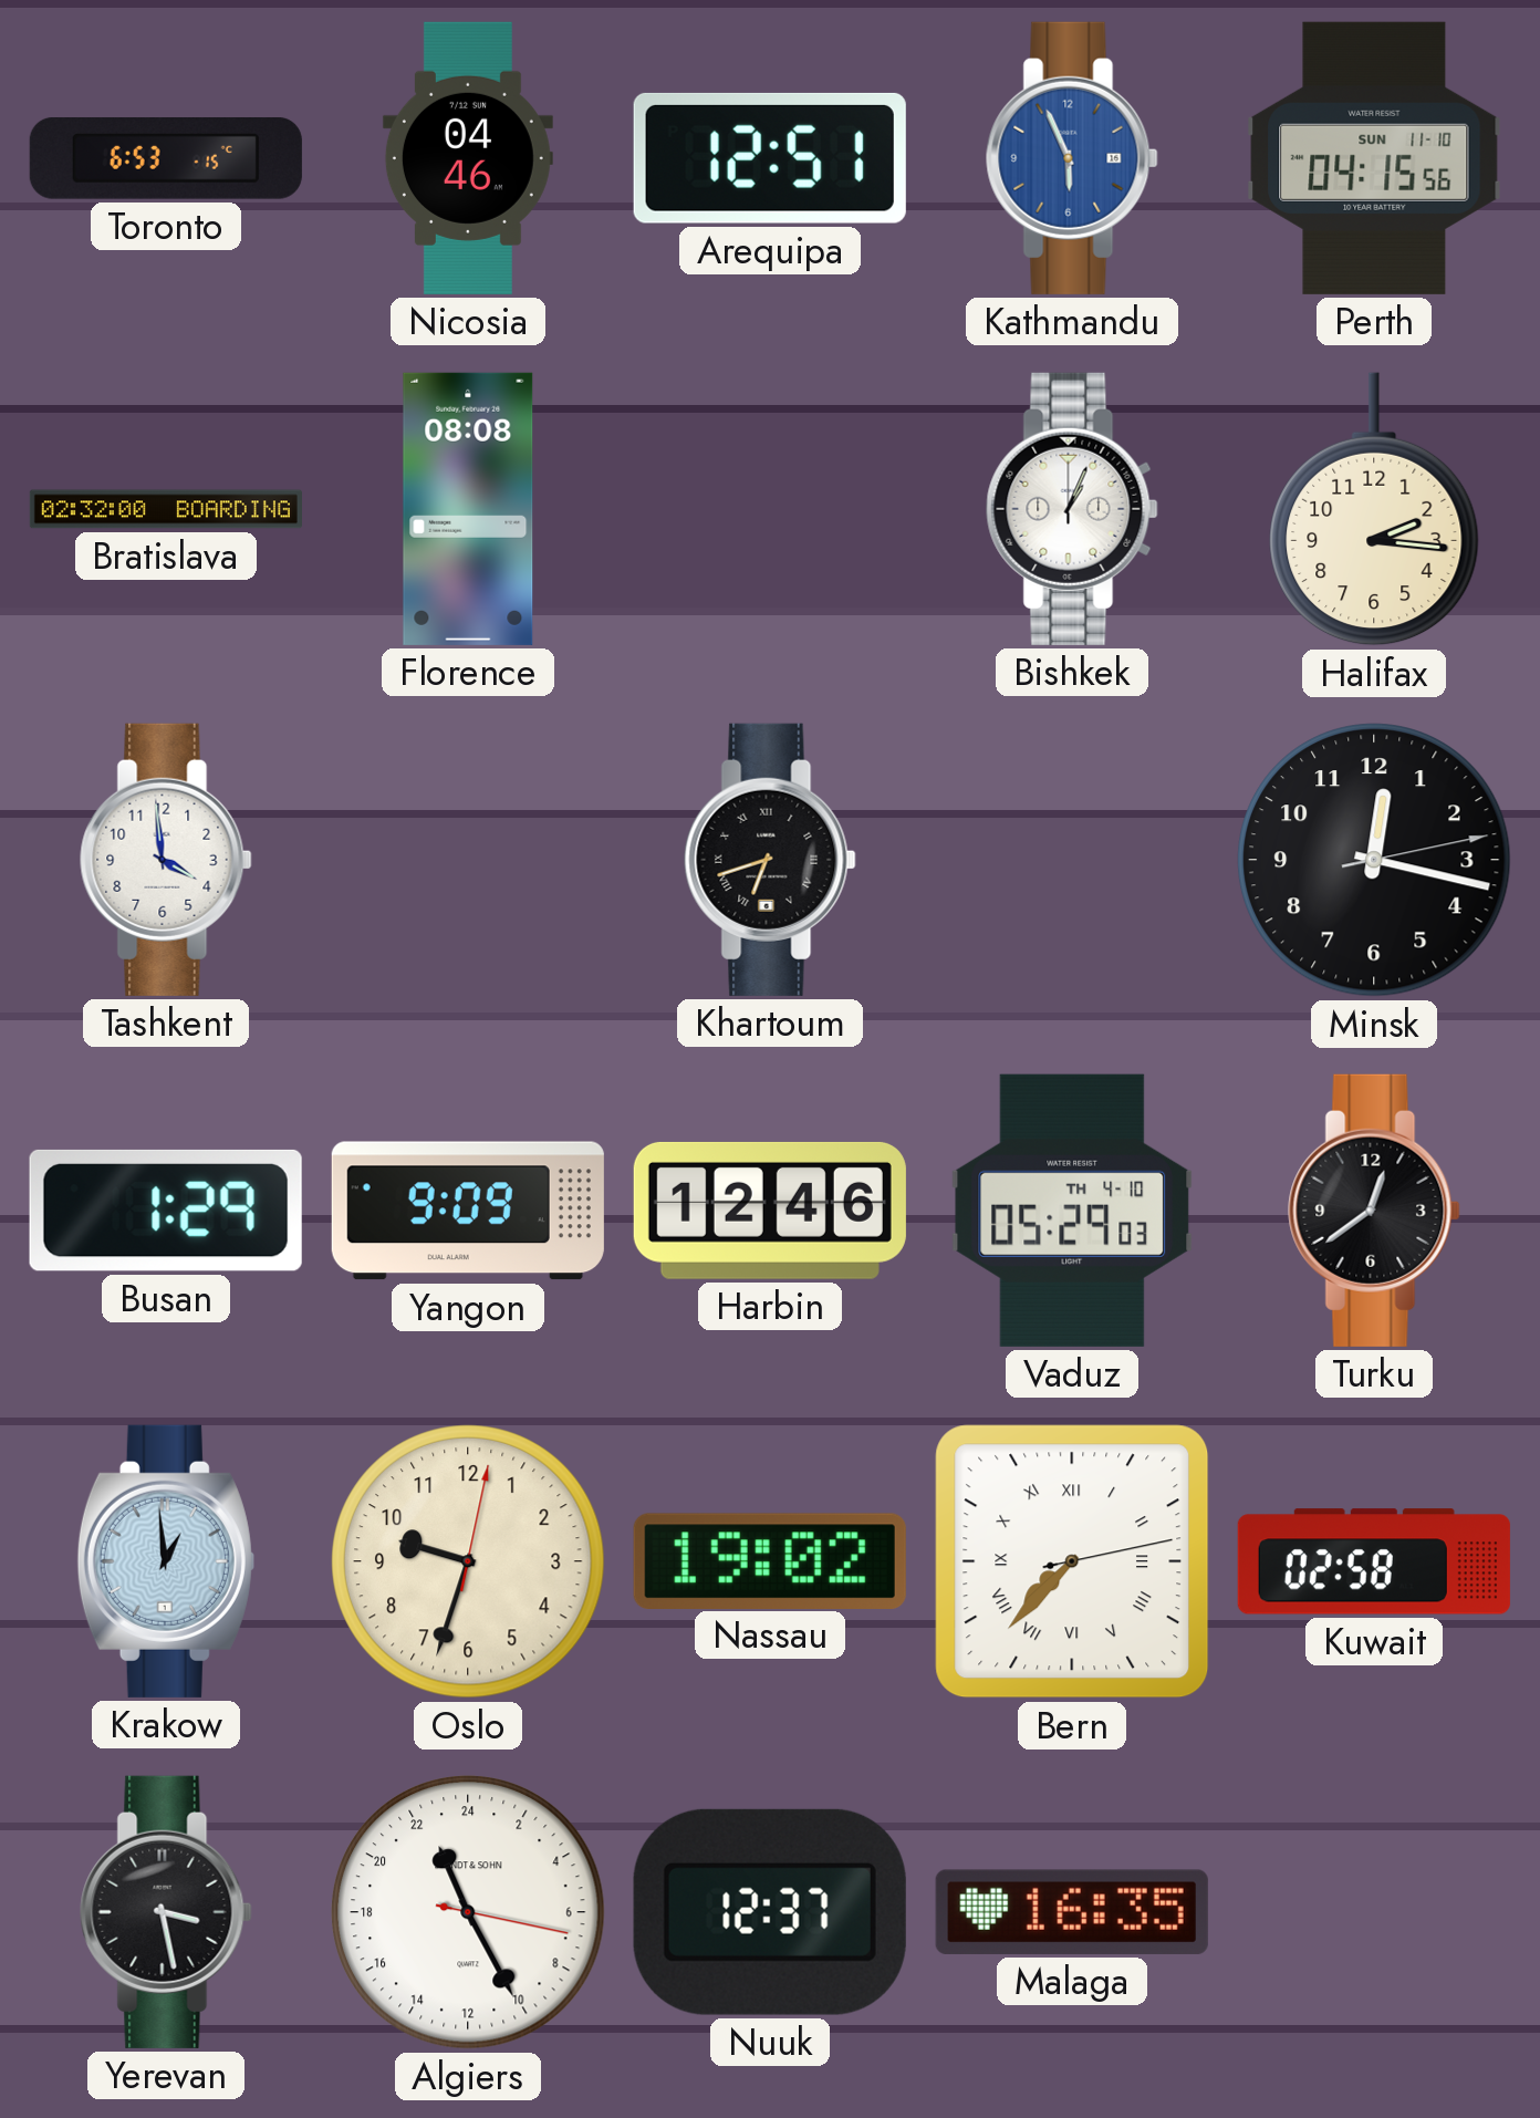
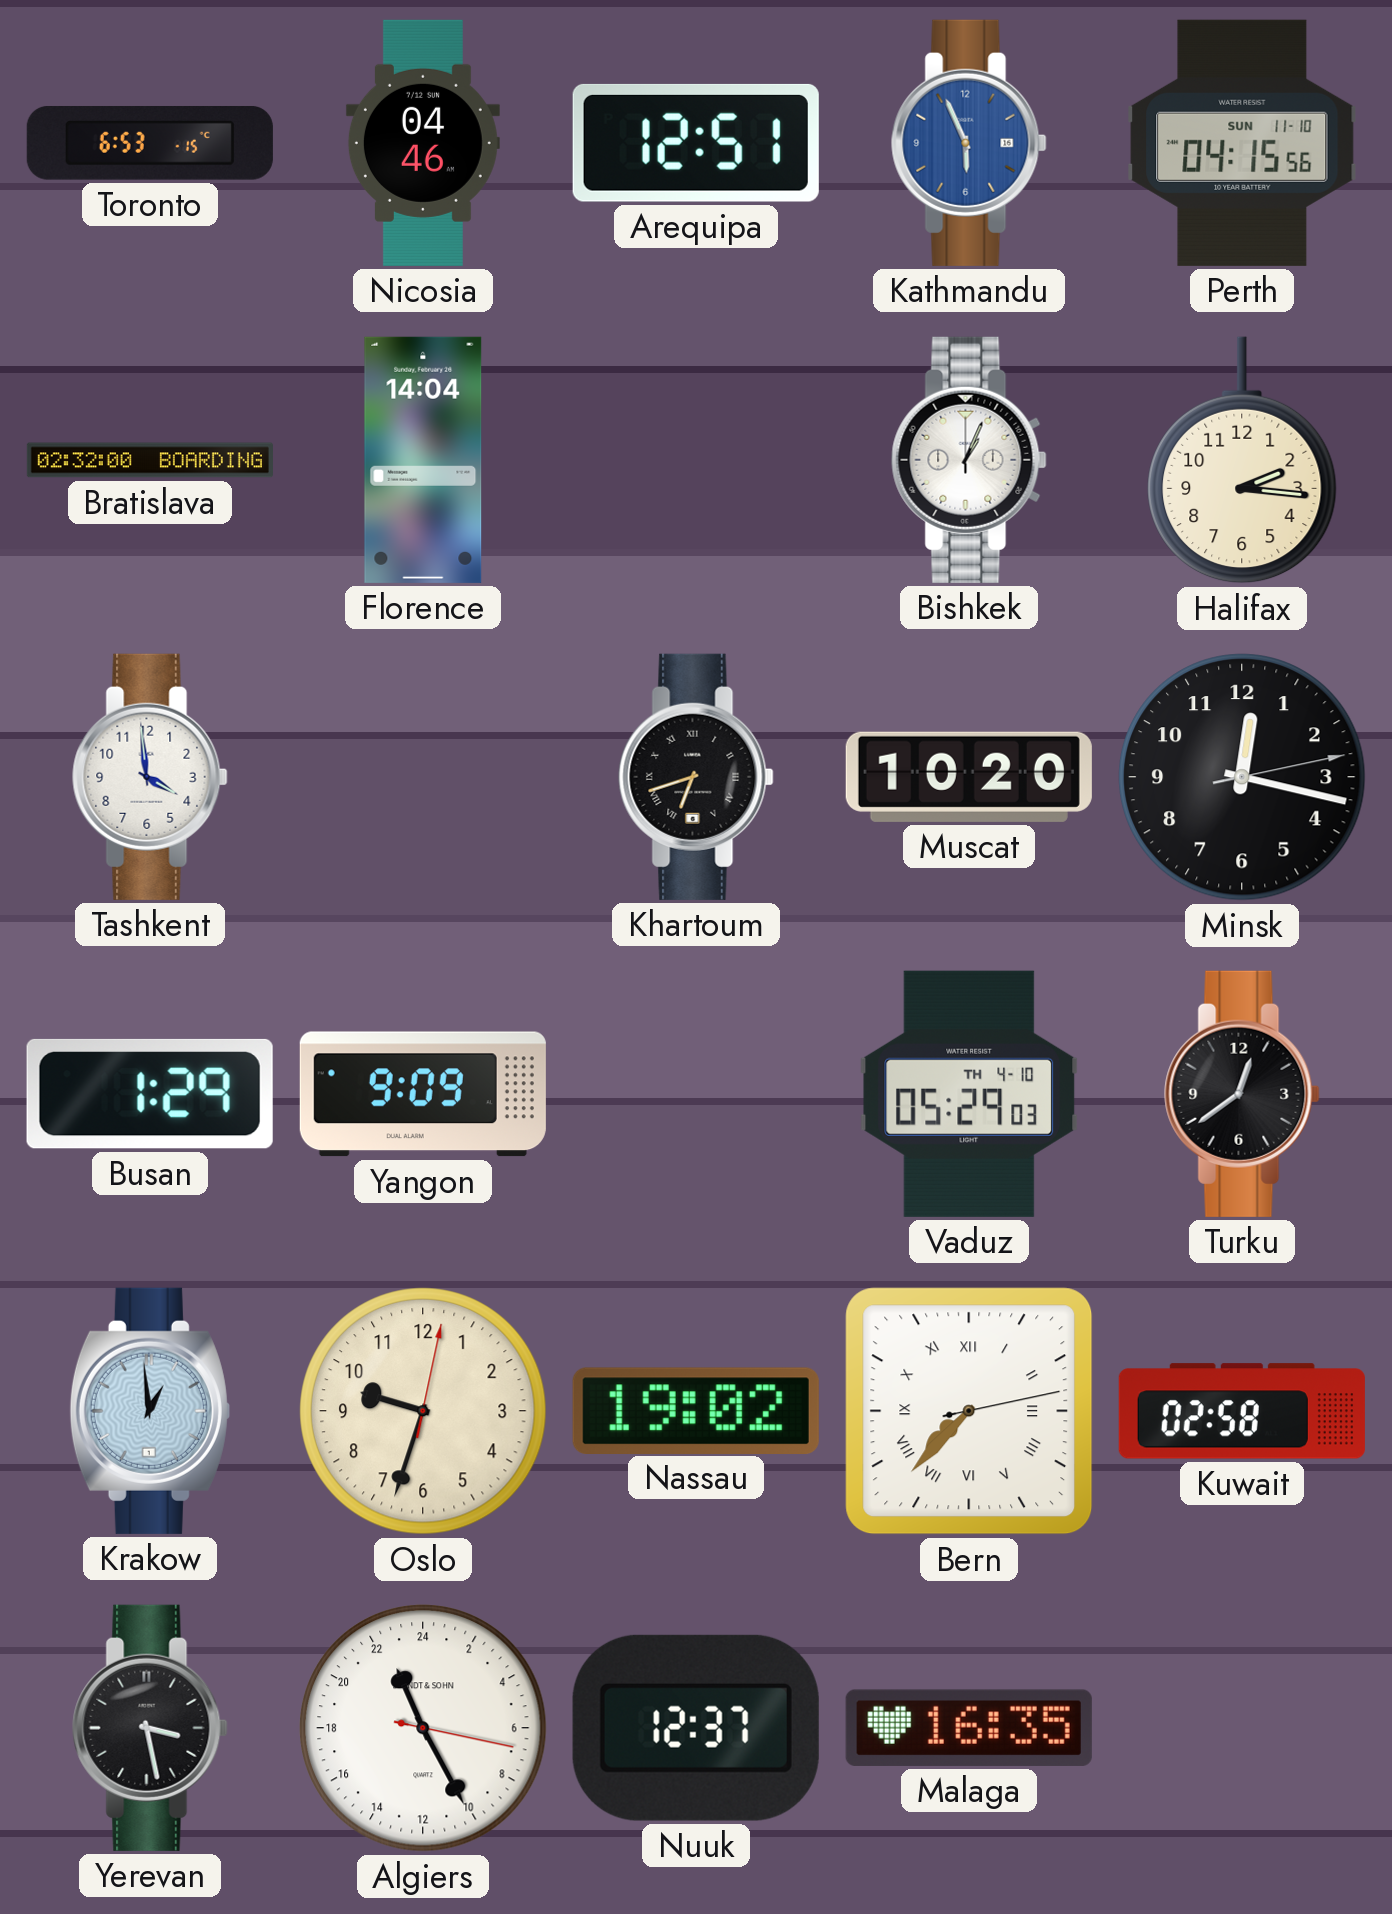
Florence: 08:08 -> 14:04 (423, 460)
Muscat: none -> 10:20 (969, 777)
Harbin: 12:46 -> none (770, 1211)
